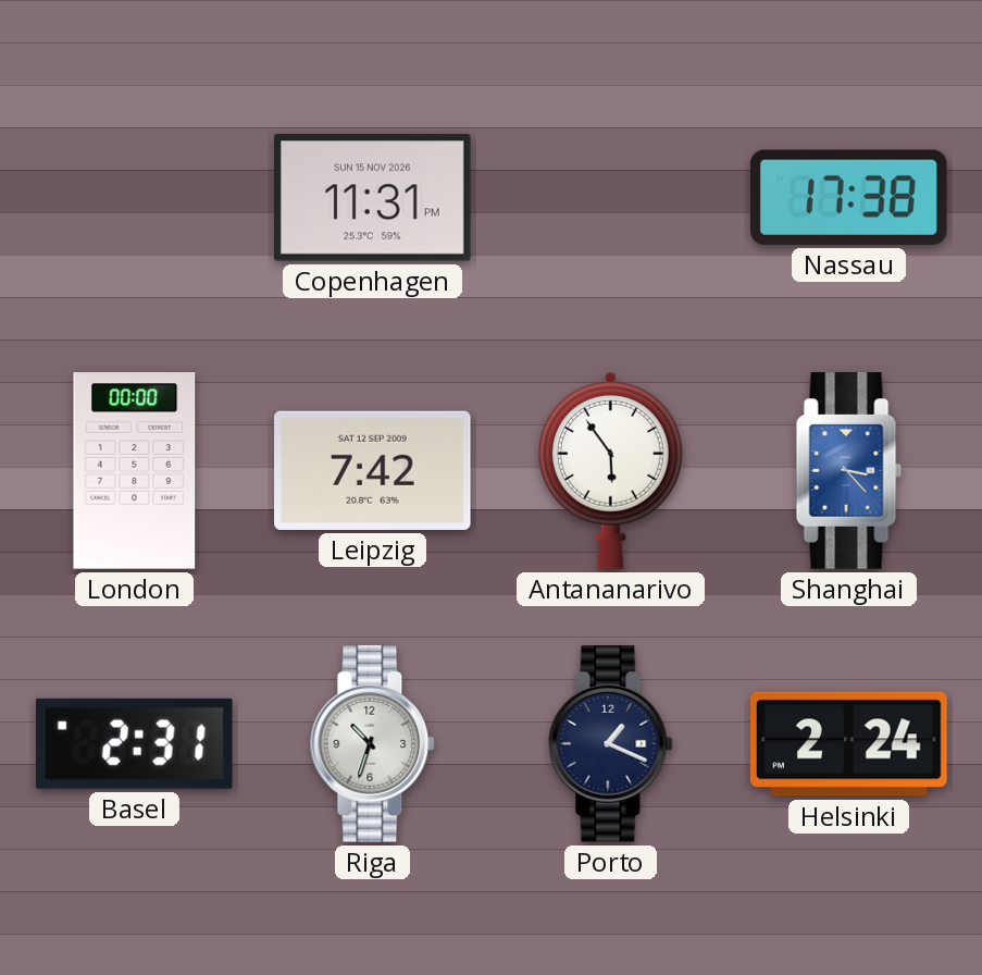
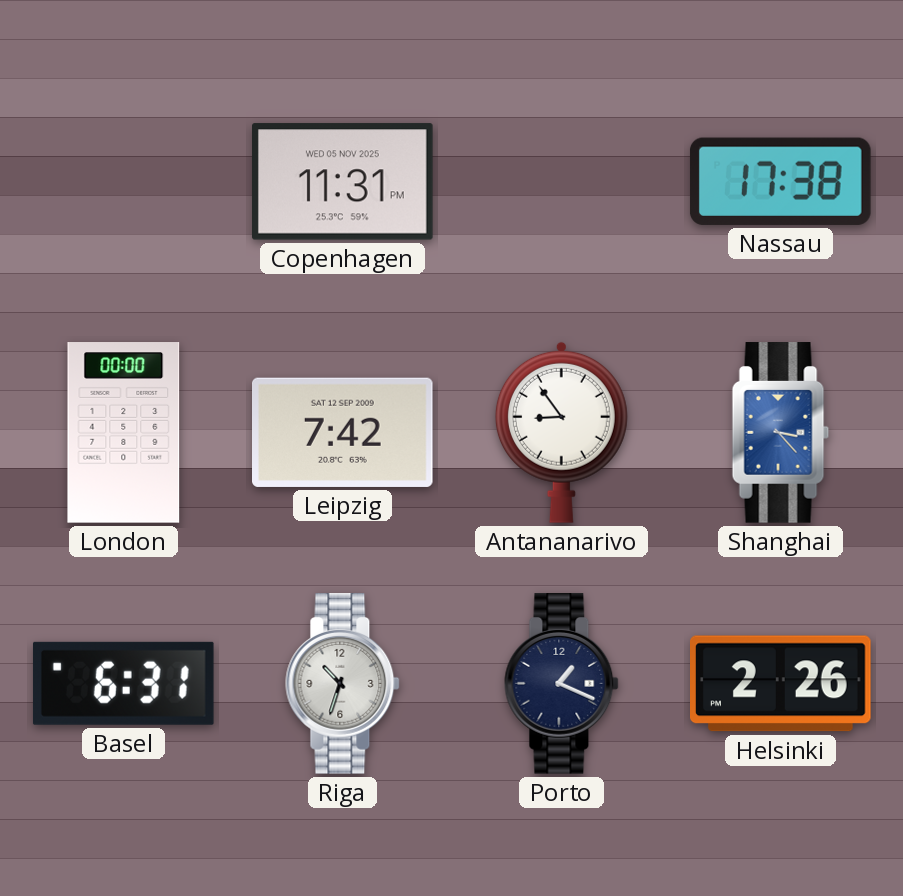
Copenhagen date: SUN 15 NOV 2026 -> WED 05 NOV 2025 (343, 182)
Antananarivo: 5:54 -> 8:54 (561, 432)
Basel: 2:31 -> 6:31 (123, 683)
Helsinki: 2:24 -> 2:26 (781, 684)
